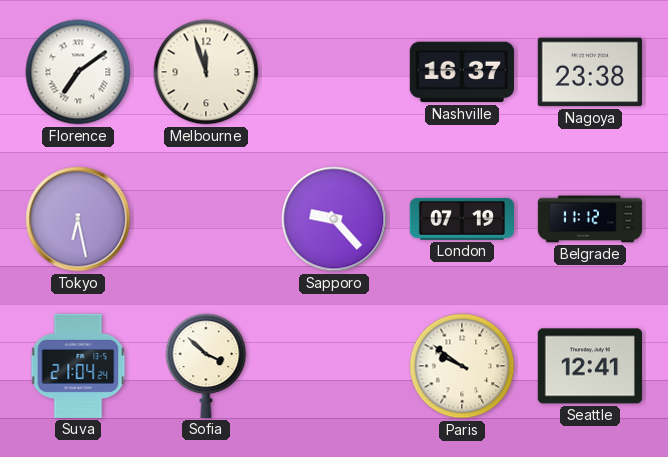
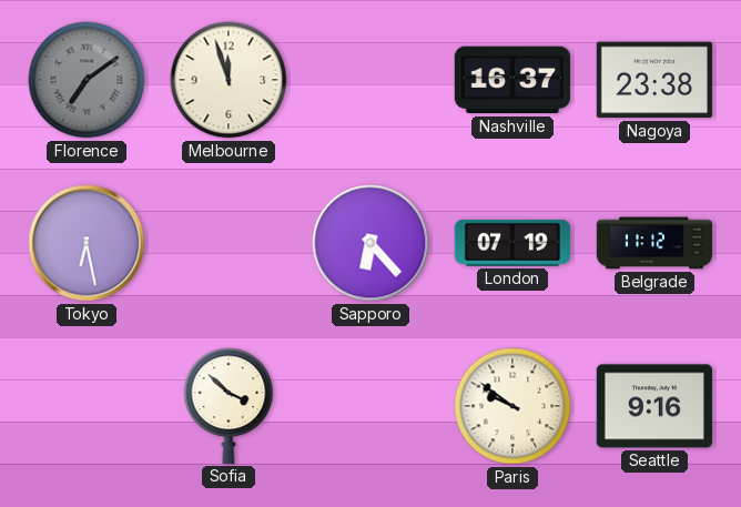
Florence dial: white -> grey (87, 80)
Sapporo: 9:23 -> 6:23 (370, 243)
Suva: 21:04 -> none (78, 366)
Seattle: 12:41 -> 9:16 (654, 406)
